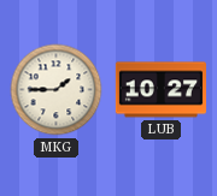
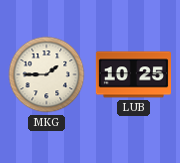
LUB: 10:27 -> 10:25 (133, 75)
